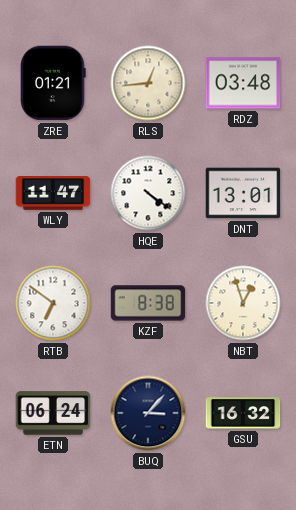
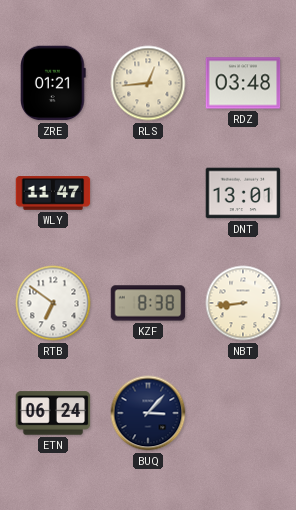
HQE: 4:21 -> none (148, 193)
NBT: 12:57 -> 8:44 (243, 303)
GSU: 16:32 -> none (243, 413)
